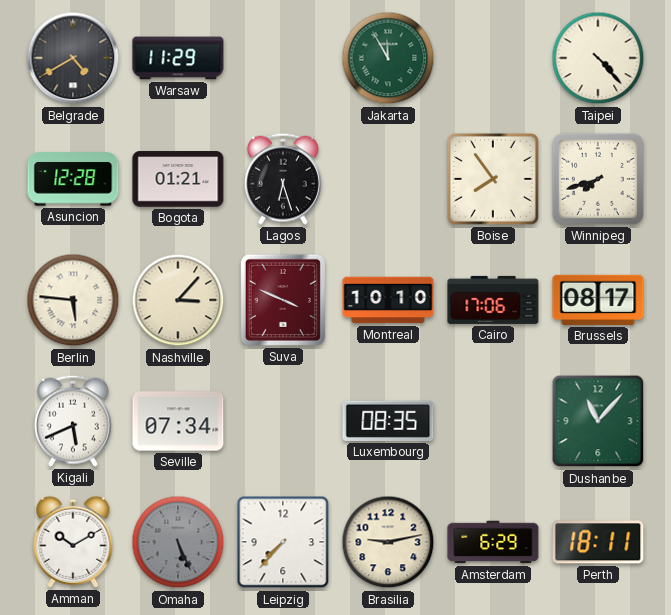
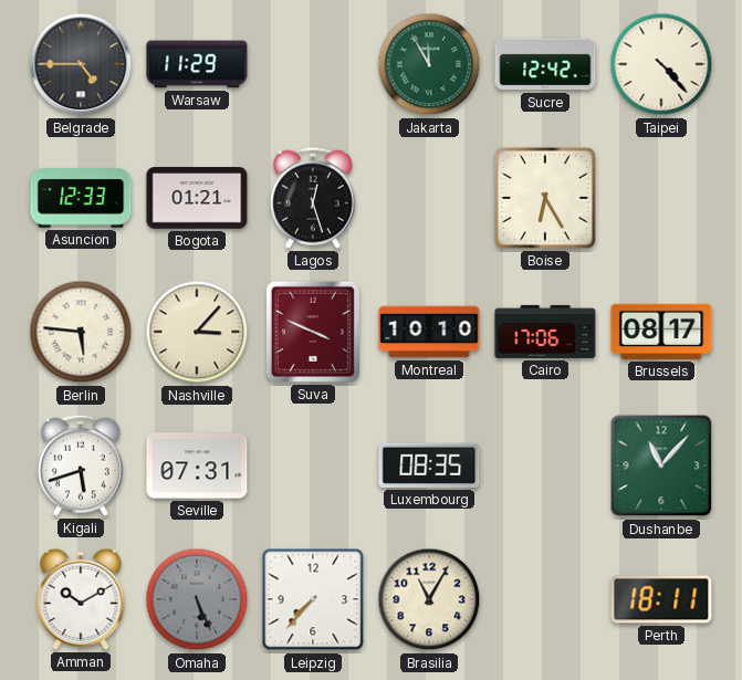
Belgrade: 4:40 -> 4:45 (81, 64)
Sucre: none -> 12:42 (545, 64)
Asuncion: 12:28 -> 12:33 (81, 198)
Lagos: 6:27 -> 12:27 (313, 198)
Boise: 7:54 -> 6:25 (545, 198)
Winnipeg: 7:42 -> none (598, 179)
Kigali: 5:41 -> 5:42 (81, 465)
Seville: 07:34 -> 07:31 (197, 465)
Brasilia: 9:13 -> 11:05 (429, 599)
Amsterdam: 6:29 -> none (493, 542)
